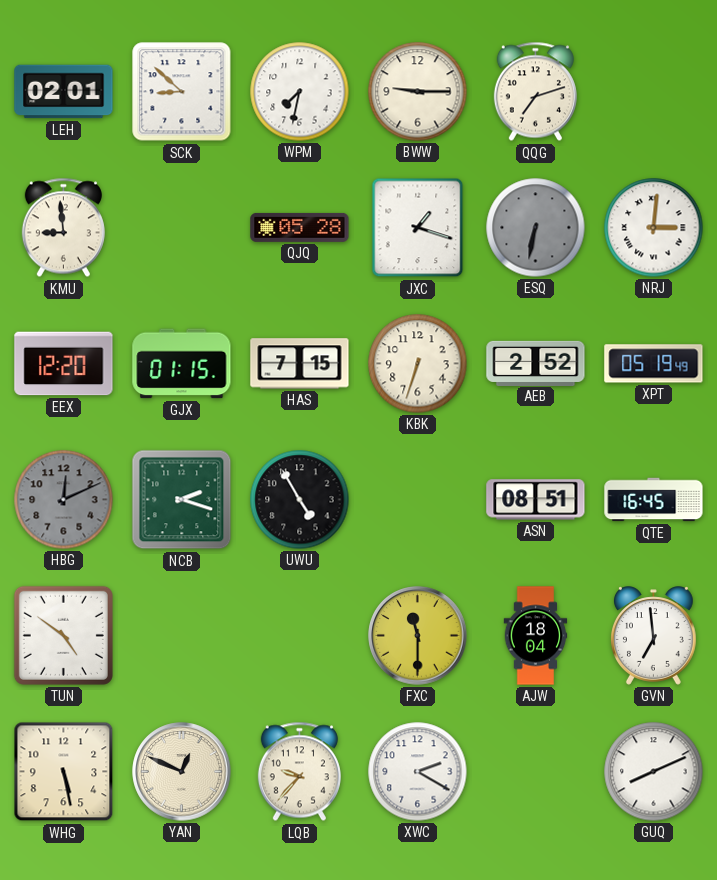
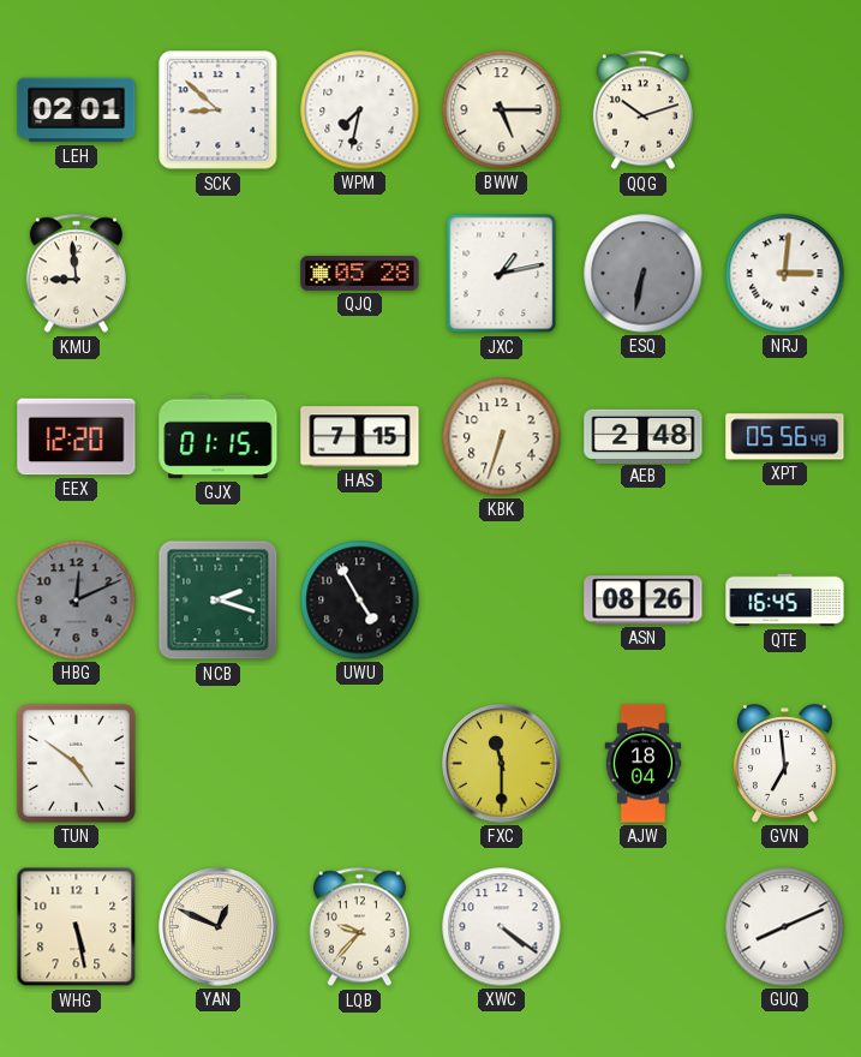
BWW: 9:15 -> 5:15 (502, 111)
QQG: 7:12 -> 10:12 (642, 111)
JXC: 1:18 -> 1:13 (502, 274)
AEB: 2:52 -> 2:48 (644, 436)
XPT: 05:19 -> 05:56 (785, 437)
ASN: 08:51 -> 08:26 (644, 601)
XWC: 2:20 -> 4:21 (502, 927)
